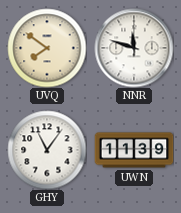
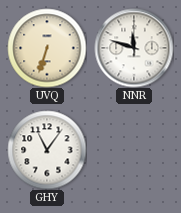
UVQ: 7:51 -> 6:33 (47, 48)
UWN: 11:39 -> none (134, 150)
